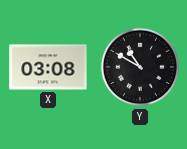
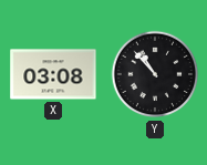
Y: 10:50 -> 10:53 (155, 74)
